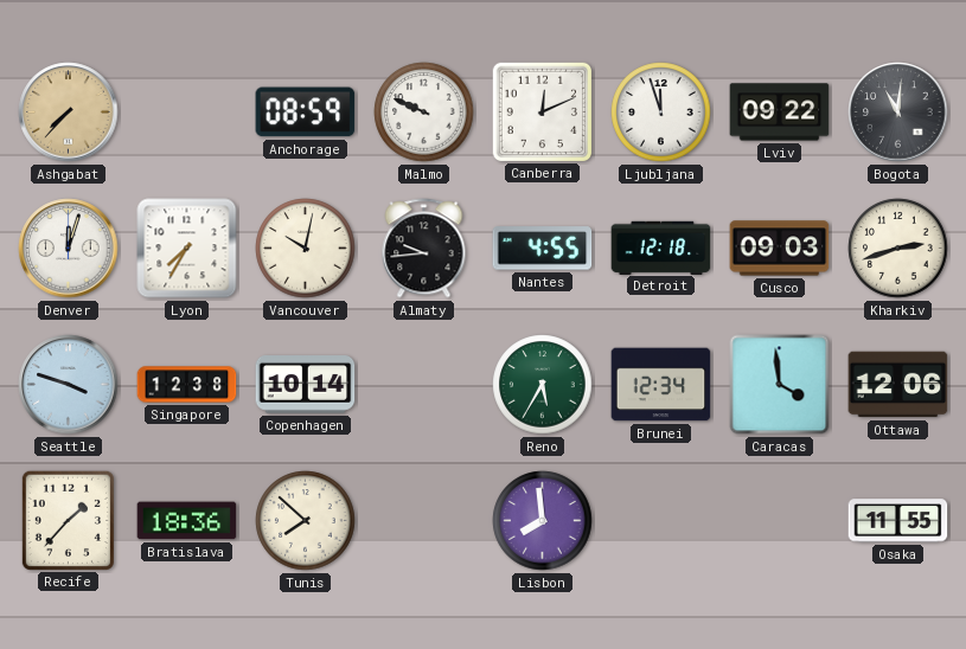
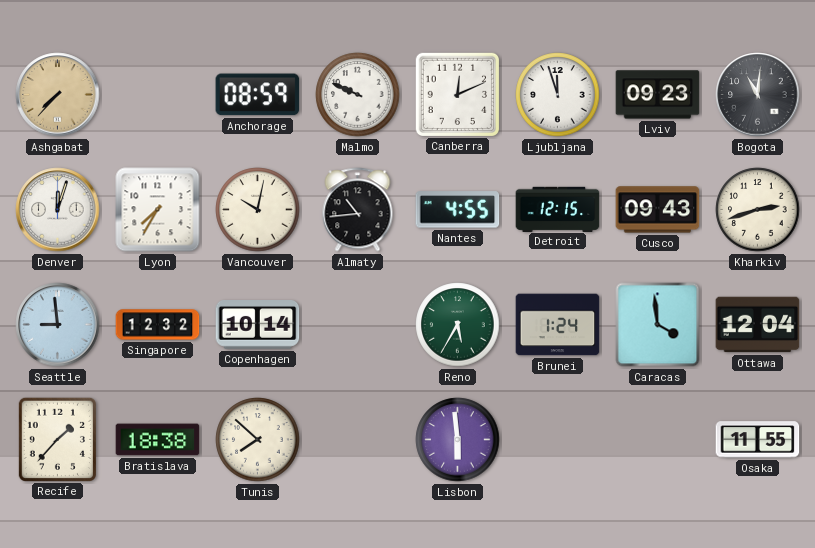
Lviv: 09:22 -> 09:23 (658, 95)
Almaty: 9:44 -> 10:44 (358, 210)
Detroit: 12:18 -> 12:15 (558, 209)
Cusco: 09:03 -> 09:43 (658, 210)
Seattle: 3:48 -> 8:59 (58, 325)
Singapore: 12:38 -> 12:32 (158, 325)
Brunei: 12:34 -> 1:24 (558, 325)
Ottawa: 12:06 -> 12:04 (758, 325)
Bratislava: 18:36 -> 18:38 (158, 440)
Lisbon: 7:59 -> 5:59 (458, 440)
